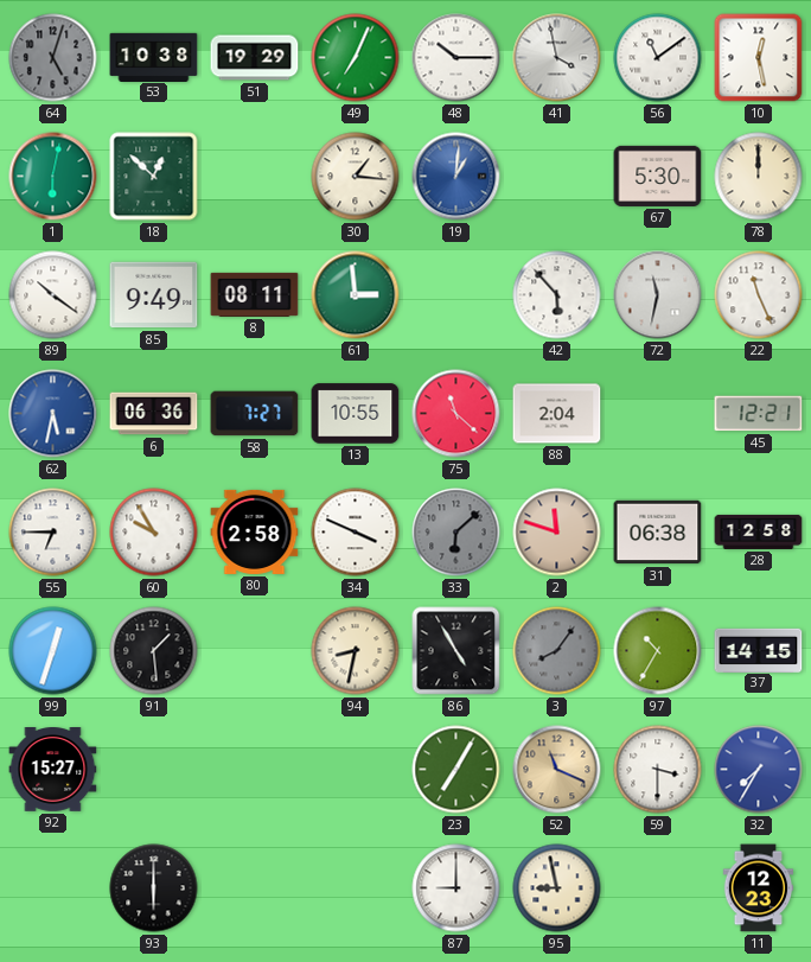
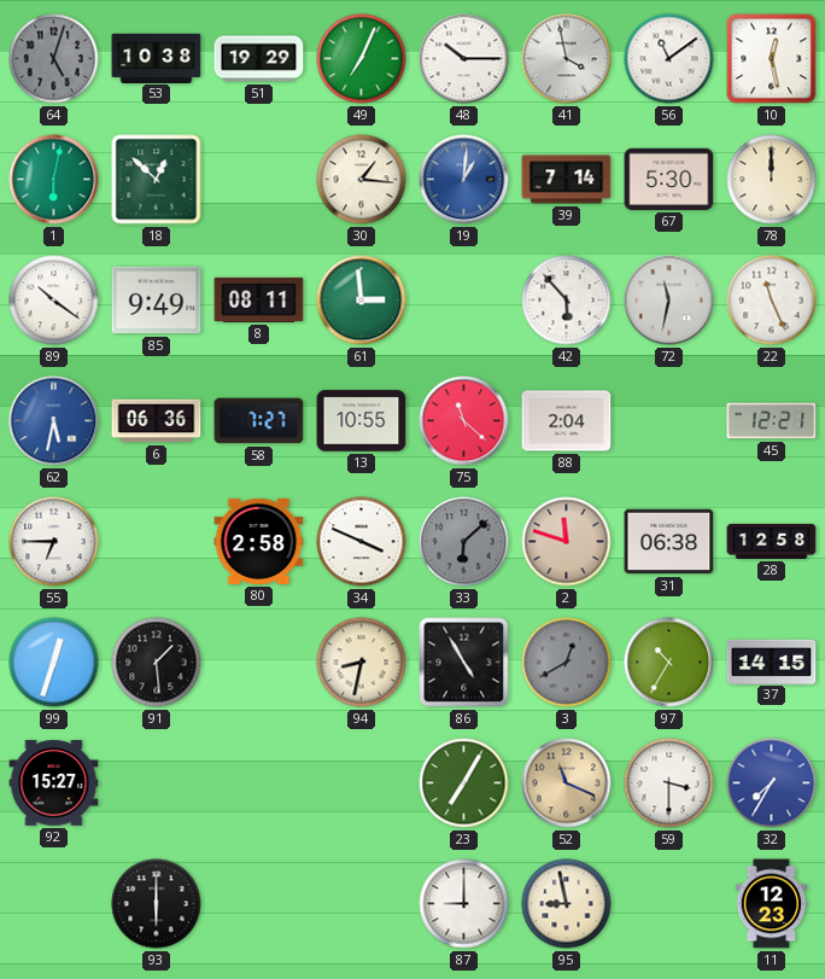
39: none -> 7:14 (567, 180)
60: 9:55 -> none (154, 533)
3: 8:06 -> 12:40 (567, 663)
